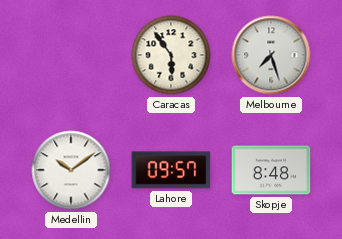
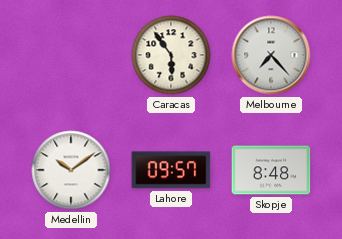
Melbourne: 7:27 -> 7:23 (271, 55)
